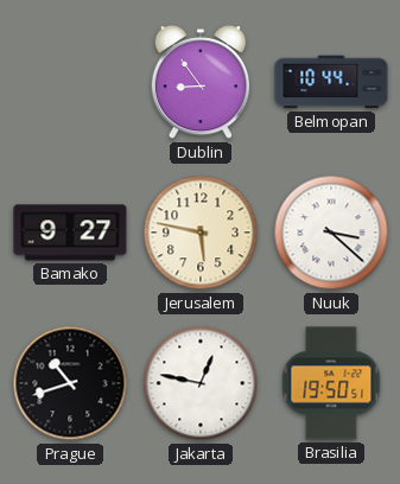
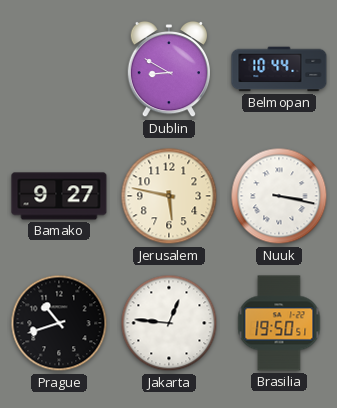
Dublin: 8:54 -> 8:50 (168, 69)
Nuuk: 3:22 -> 3:17 (279, 196)
Jakarta: 12:47 -> 12:46 (169, 323)
